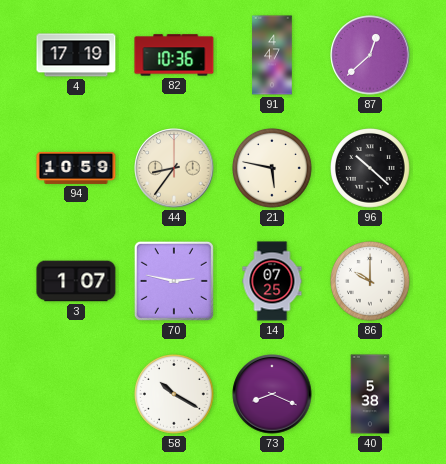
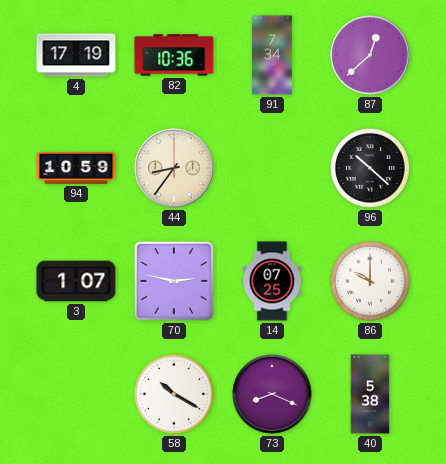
91: 4:47 -> 7:34 (272, 55)
21: 5:47 -> none (273, 169)
